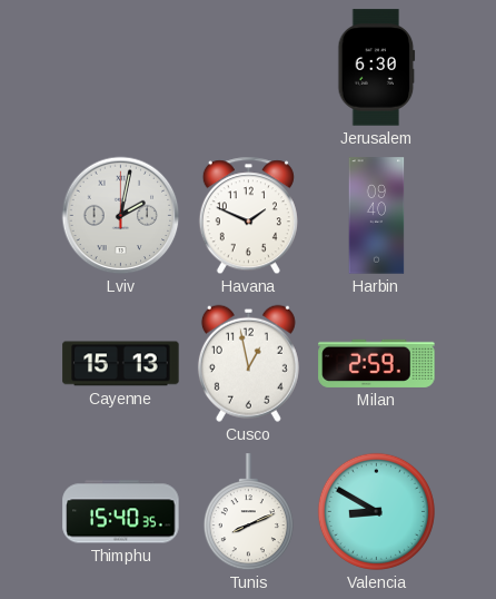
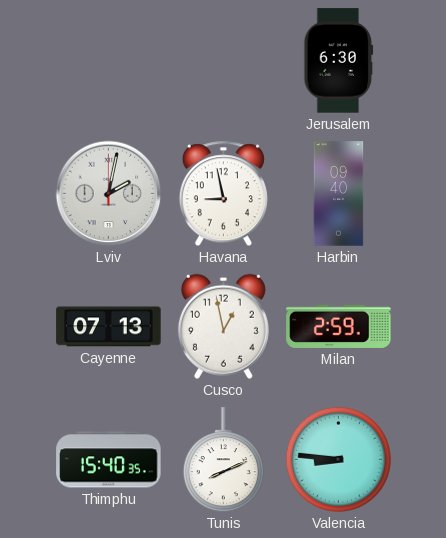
Havana: 1:49 -> 8:58 (223, 194)
Cayenne: 15:13 -> 07:13 (109, 327)
Valencia: 8:50 -> 8:46 (338, 459)
